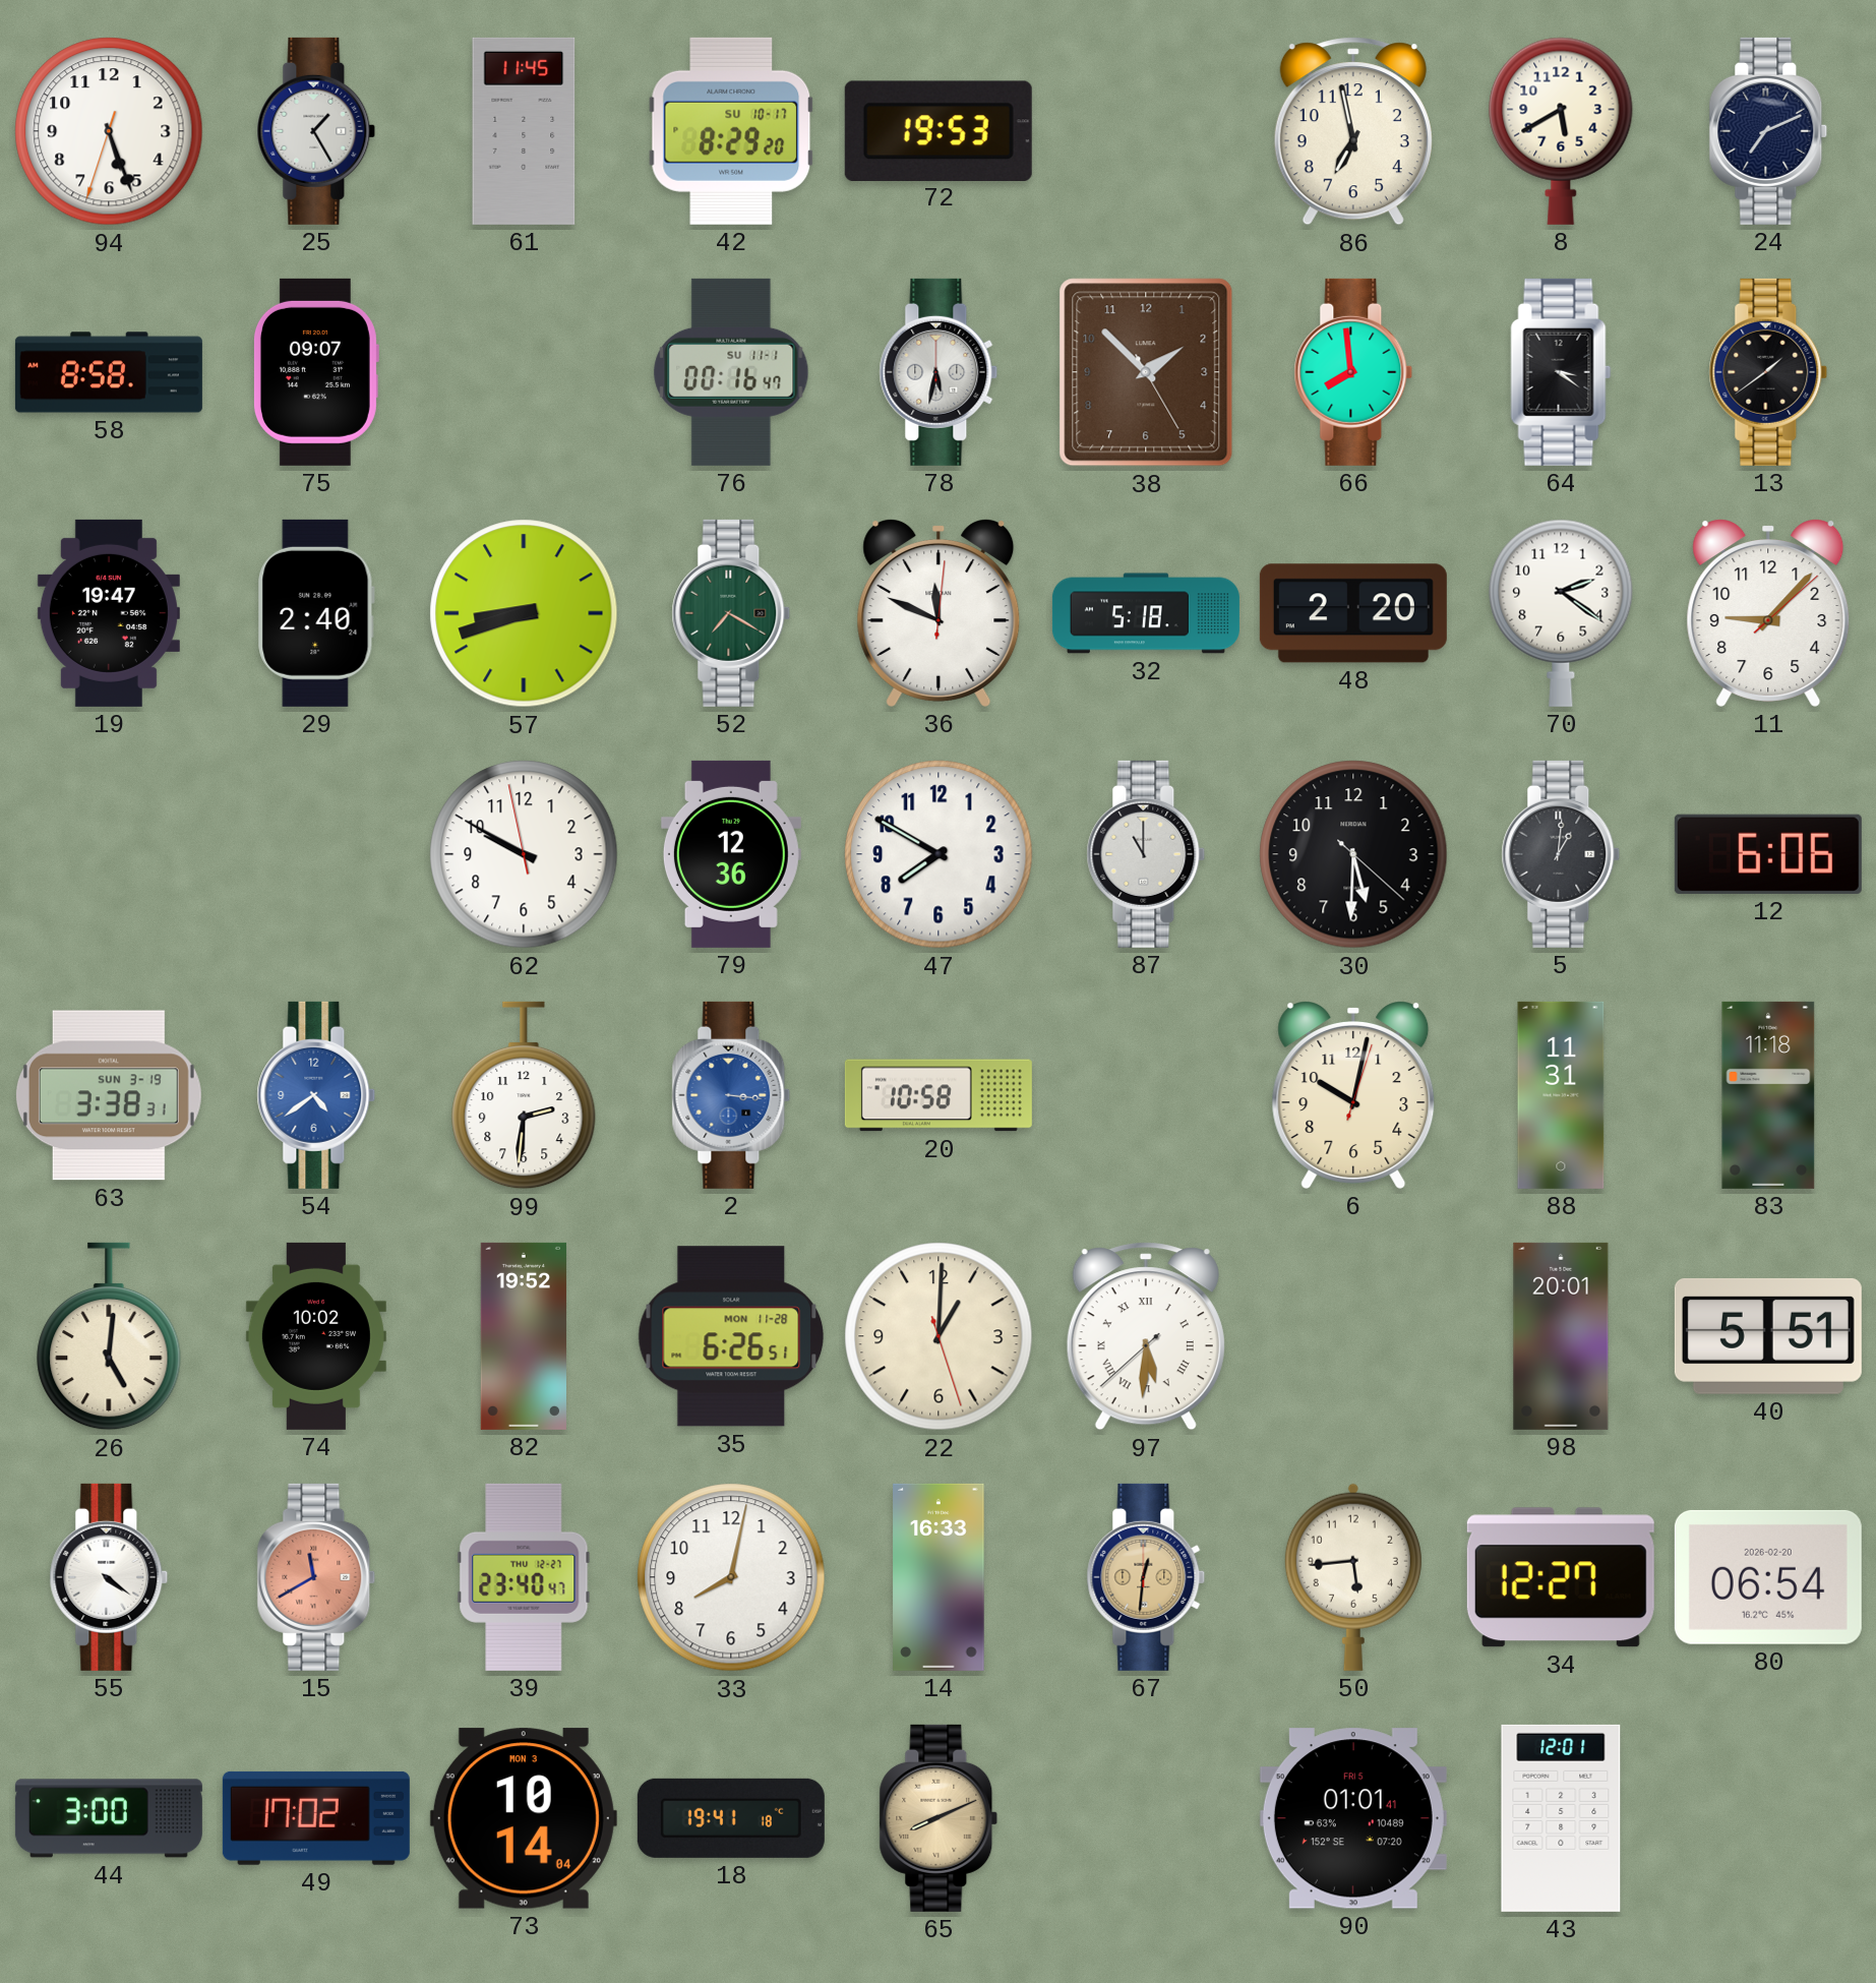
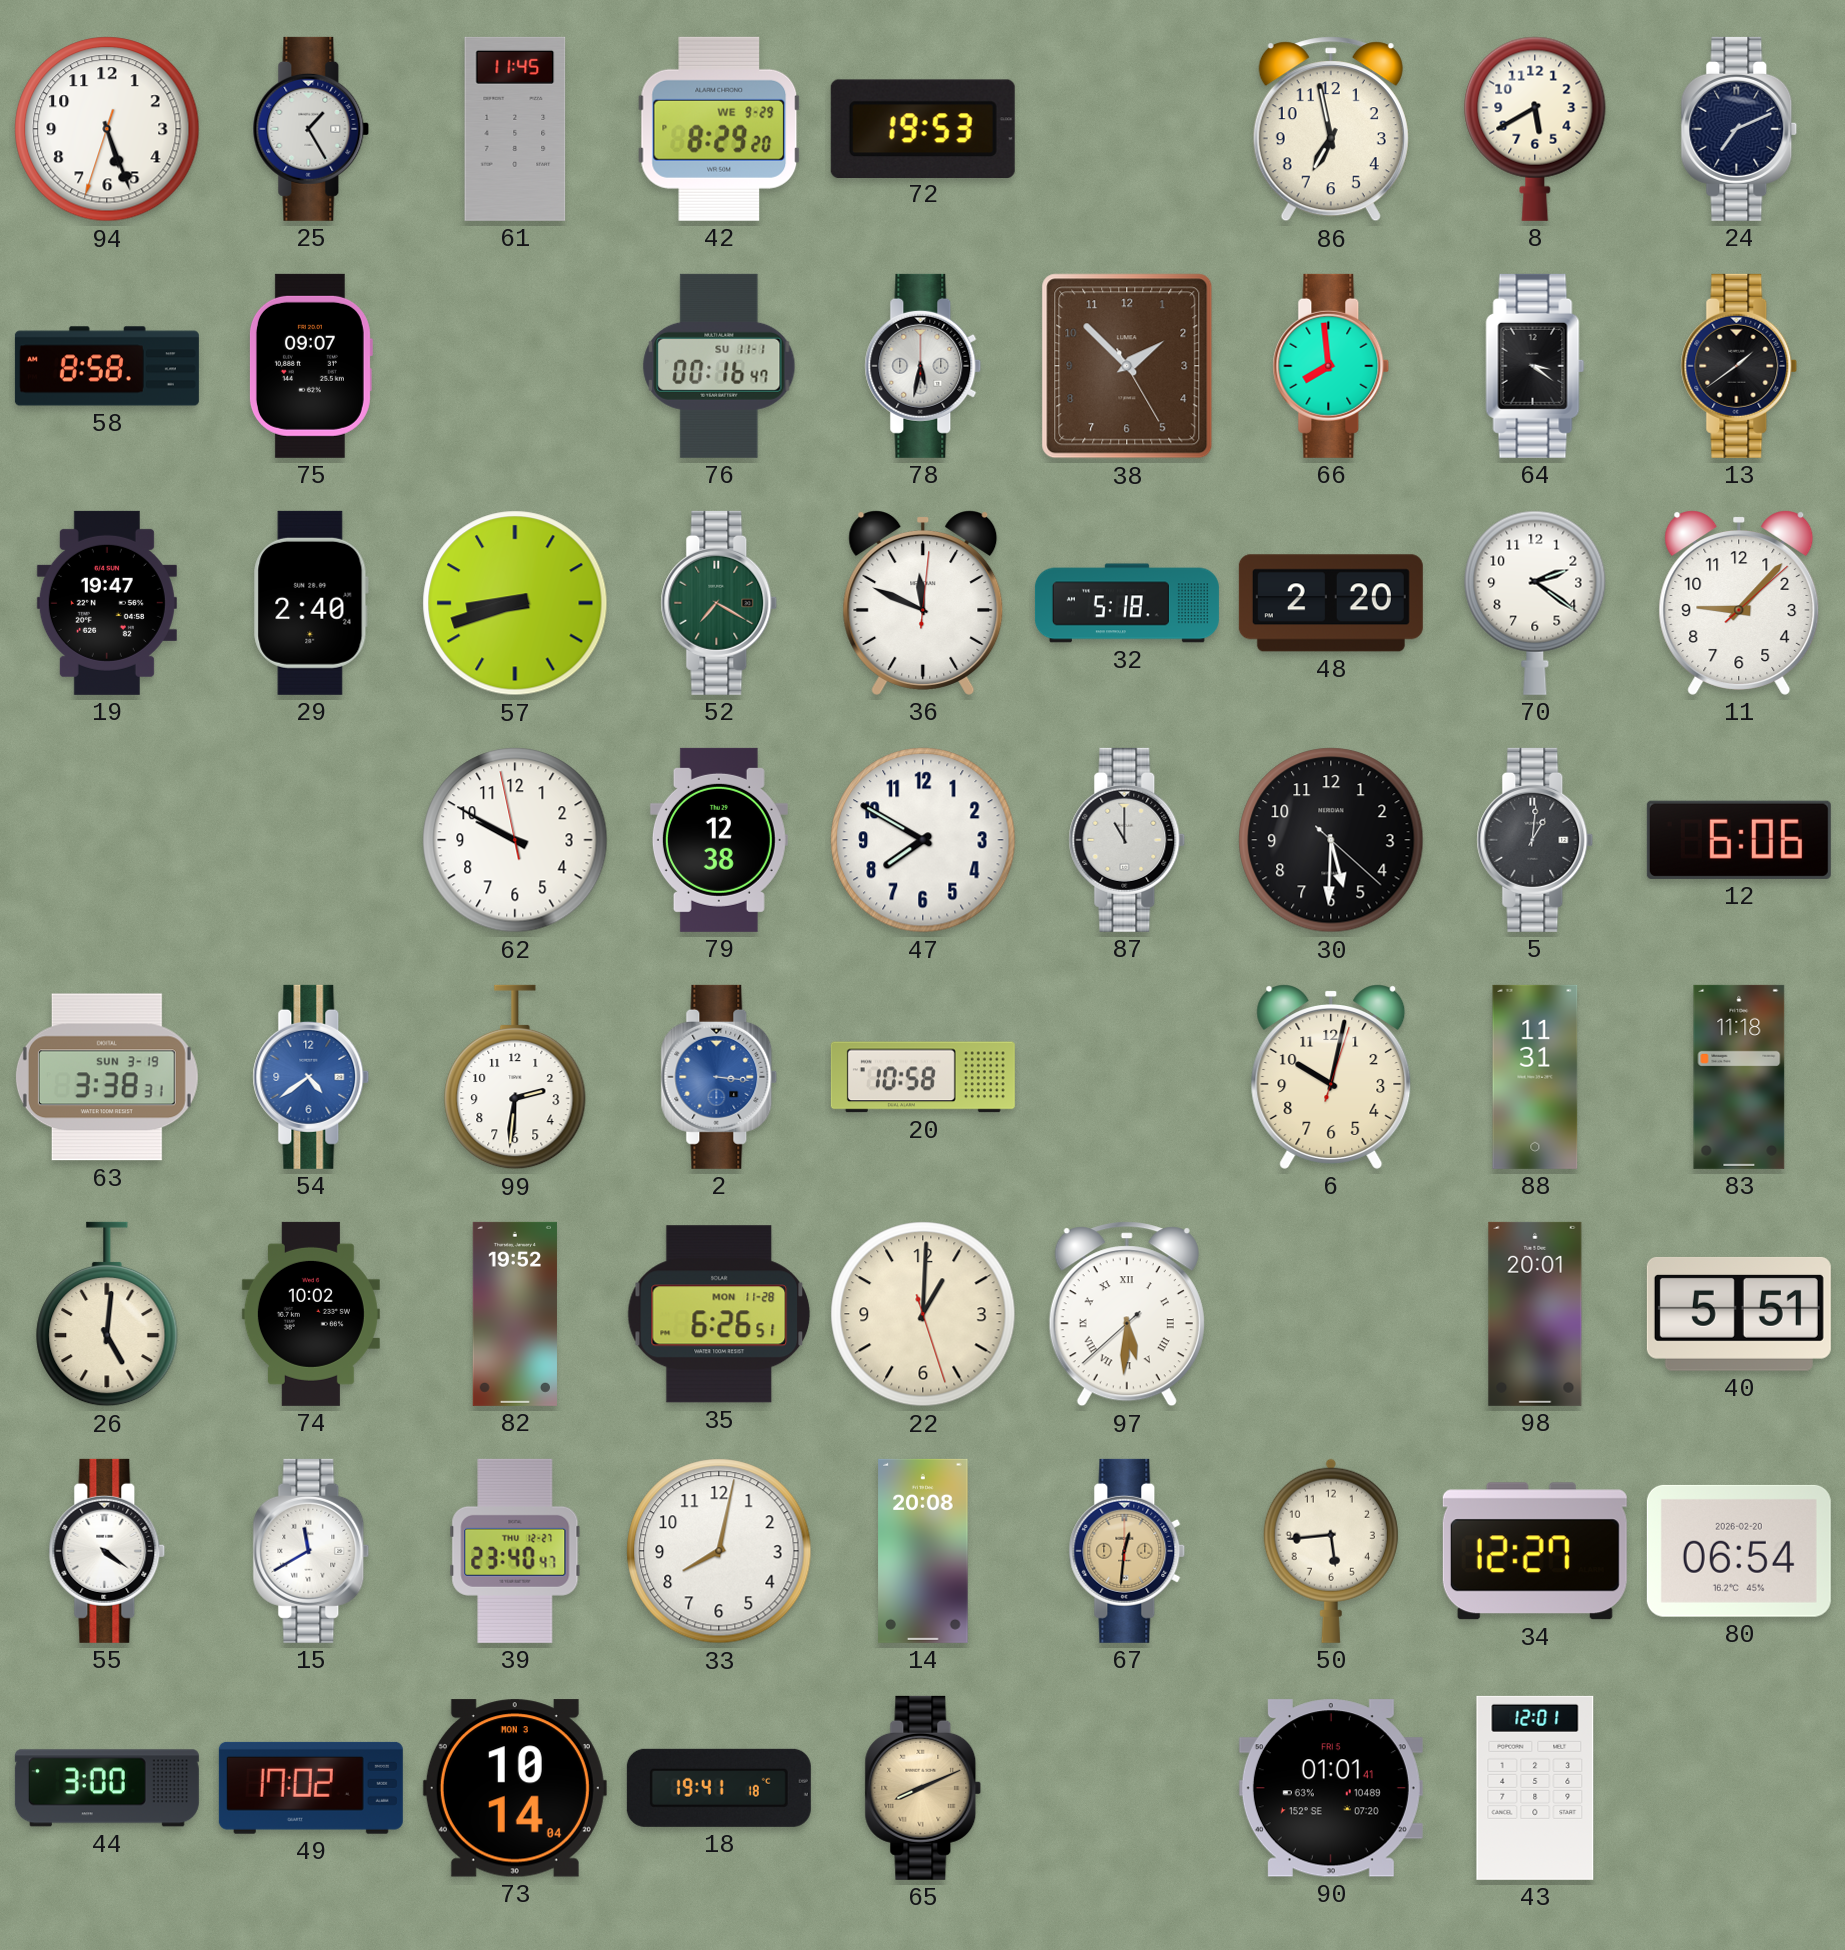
42 date: SU 10-17 -> WE 9-29 (719, 129)
79: 12:36 -> 12:38 (719, 840)
15 dial: salmon -> white (311, 1551)
14: 16:33 -> 20:08 (923, 1551)
